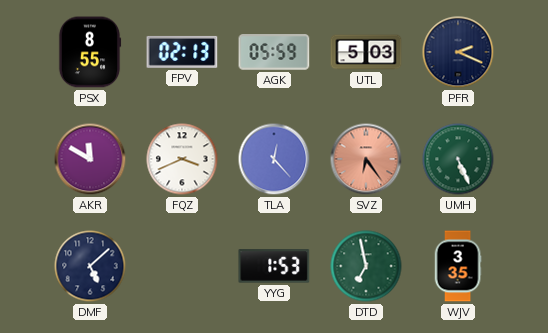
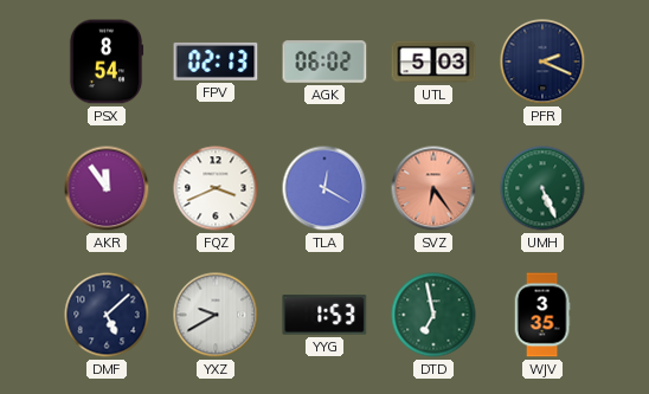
PSX: 8:55 -> 8:54 (107, 62)
AGK: 05:59 -> 06:02 (324, 62)
AKR: 11:50 -> 11:54 (107, 188)
TLA: 12:23 -> 12:20 (324, 188)
YXZ: none -> 9:40 (216, 315)
